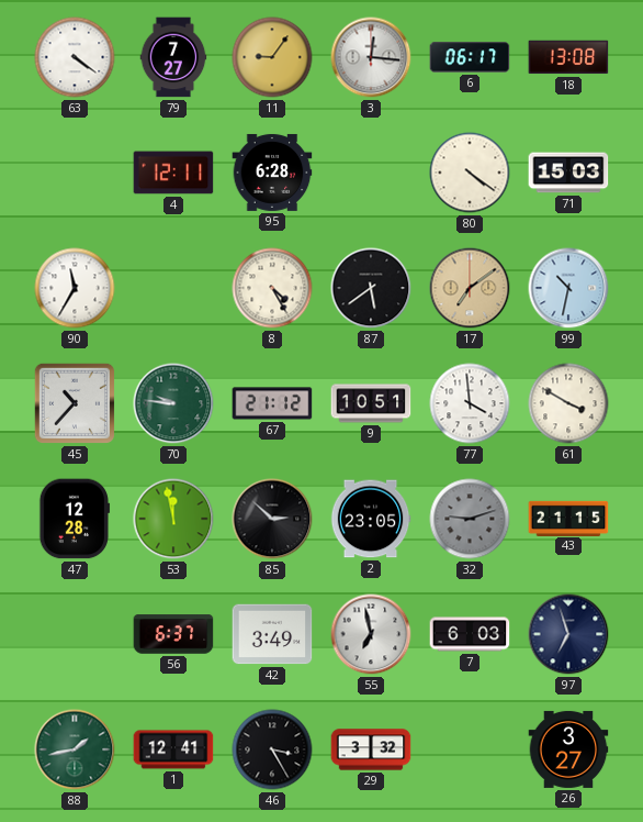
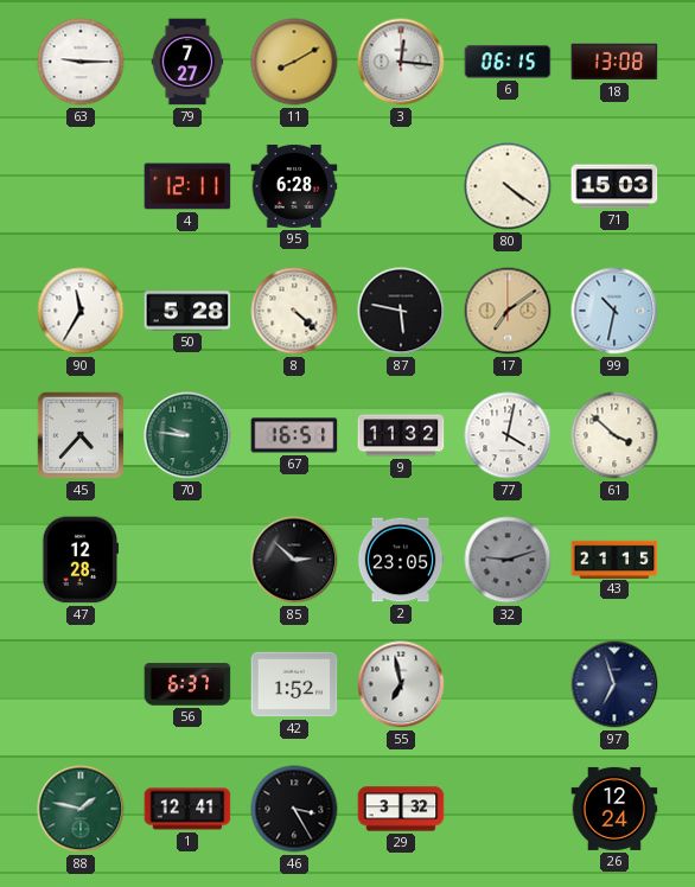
63: 4:21 -> 9:15 (81, 62)
11: 9:06 -> 8:10 (294, 62)
6: 06:17 -> 06:15 (508, 62)
50: none -> 5:28 (187, 311)
8: 4:25 -> 4:22 (294, 311)
87: 5:39 -> 5:47 (401, 311)
45: 10:37 -> 4:37 (81, 435)
67: 21:12 -> 16:51 (294, 435)
9: 10:51 -> 11:32 (401, 435)
77: 3:59 -> 4:02 (508, 435)
61: 3:50 -> 3:52 (614, 435)
53: 11:58 -> none (173, 519)
42: 3:49 -> 1:52 (294, 684)
7: 6:03 -> none (470, 634)
88: 1:43 -> 1:47 (81, 809)
26: 3:27 -> 12:24 (614, 809)
